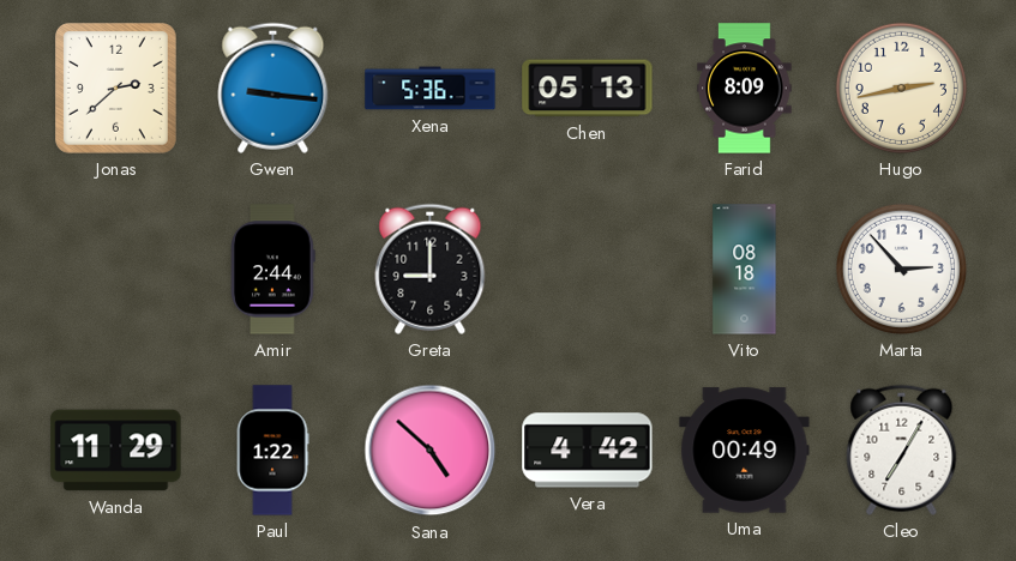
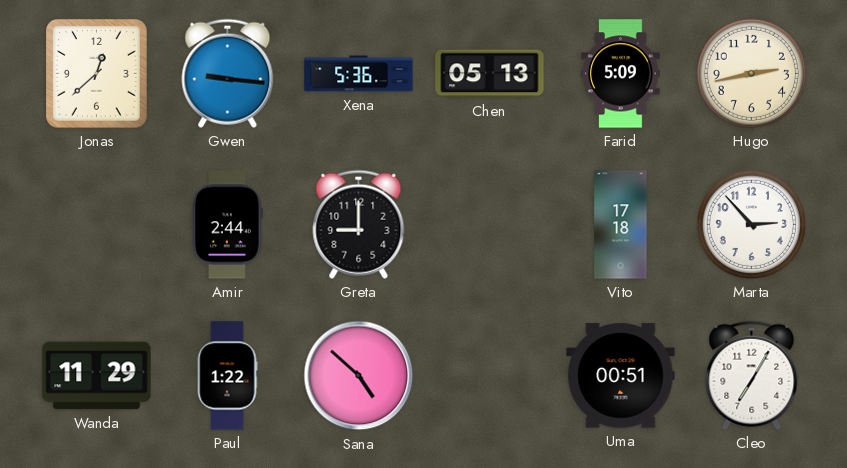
Jonas: 2:38 -> 12:38 (96, 73)
Farid: 8:09 -> 5:09 (621, 74)
Vito: 08:18 -> 17:18 (621, 225)
Vera: 4:42 -> none (588, 451)
Uma: 00:49 -> 00:51 (621, 376)
